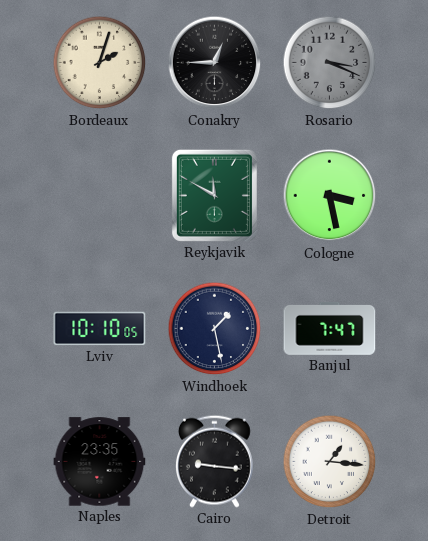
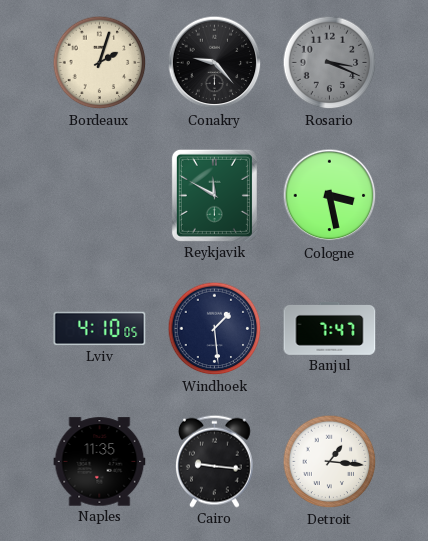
Conakry: 12:45 -> 9:23 (215, 63)
Lviv: 10:10 -> 4:10 (100, 329)
Windhoek: 1:28 -> 1:29 (215, 329)
Naples: 23:35 -> 11:35 (100, 462)
